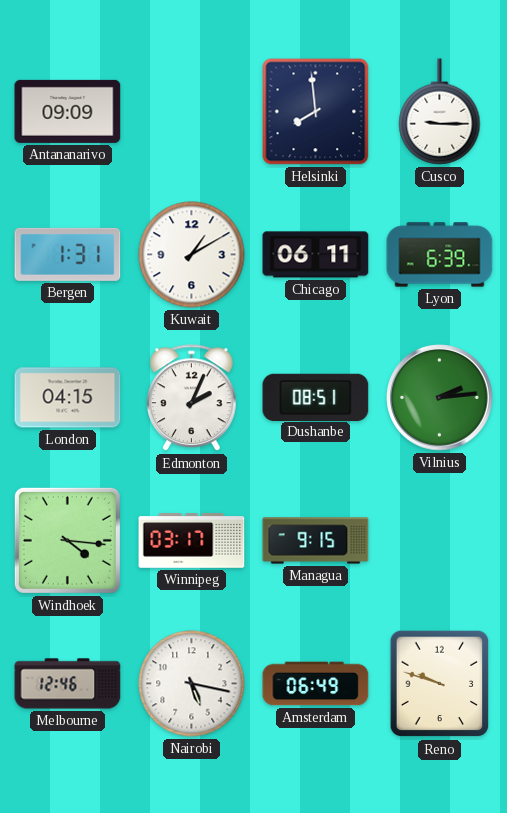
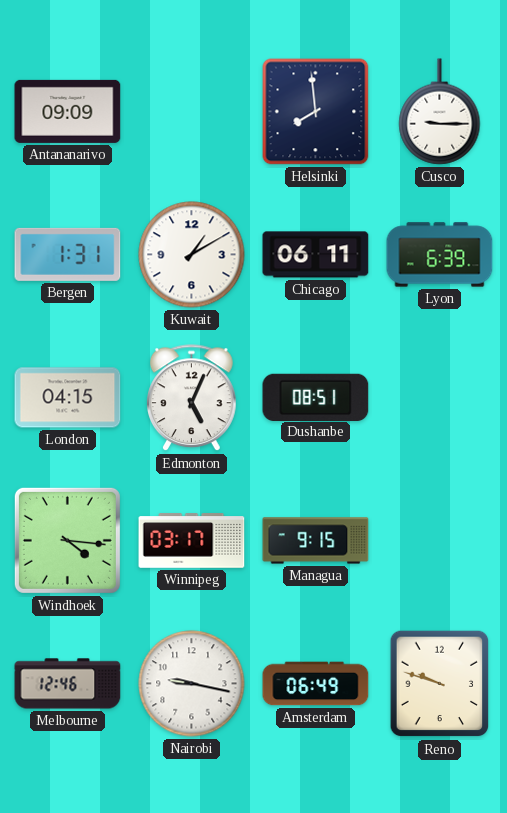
Edmonton: 2:04 -> 5:04 (192, 398)
Vilnius: 2:14 -> none (440, 398)
Nairobi: 5:17 -> 9:17 (192, 684)
